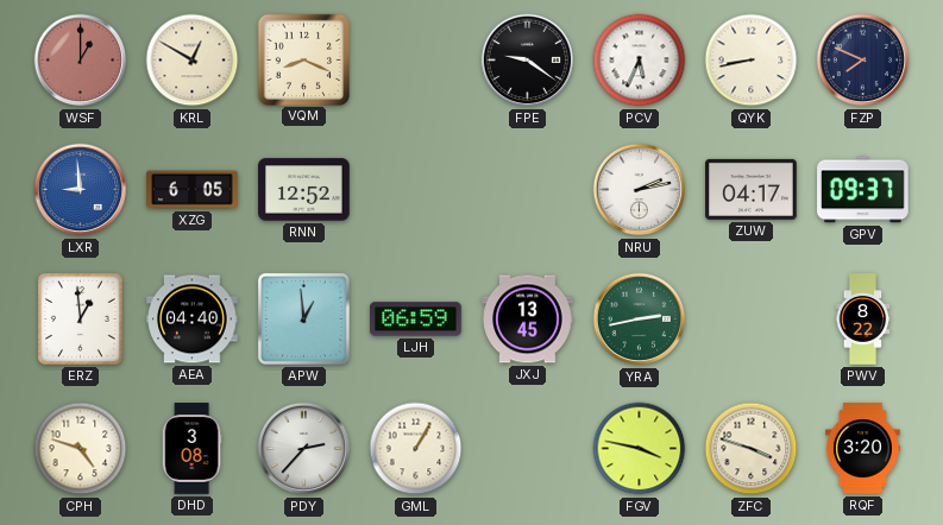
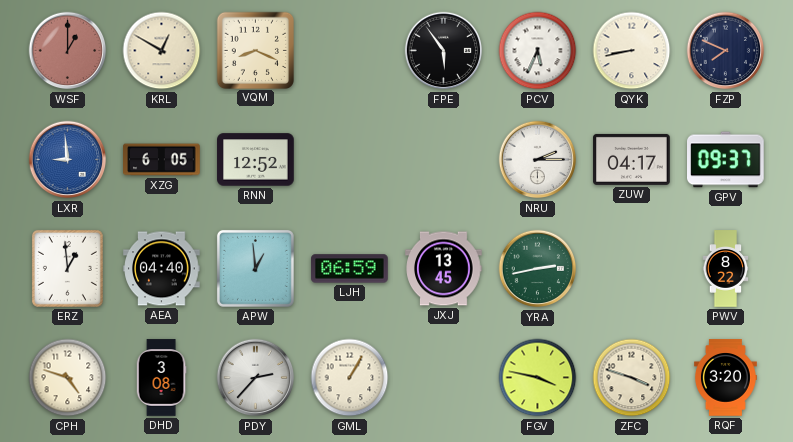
FPE: 9:21 -> 5:54 (444, 51)
NRU: 2:13 -> 2:15 (538, 160)
